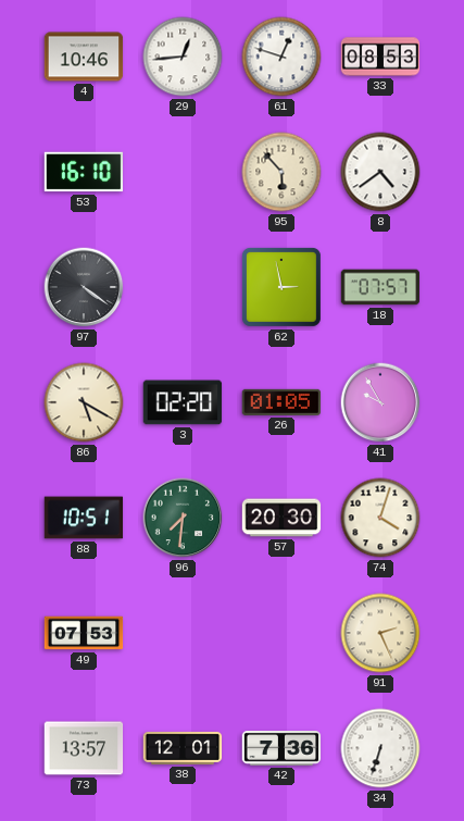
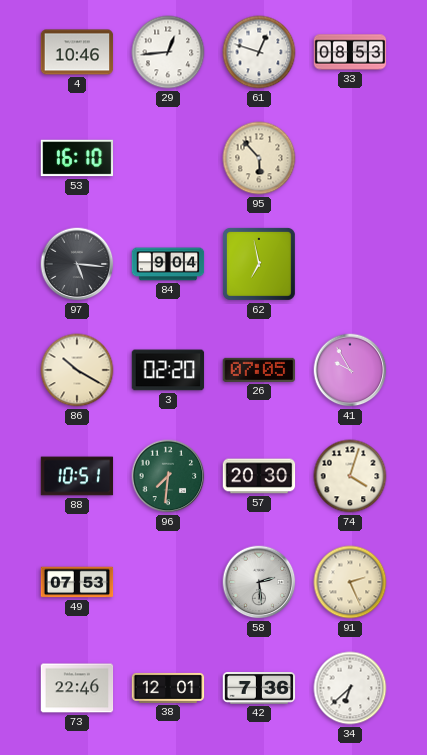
8: 4:39 -> none (380, 172)
97: 4:21 -> 5:16 (77, 264)
84: none -> 9:04 (168, 264)
62: 2:58 -> 6:58 (259, 264)
18: 07:57 -> none (380, 287)
86: 5:20 -> 10:20 (77, 370)
26: 01:05 -> 07:05 (259, 370)
58: none -> 2:29 (259, 582)
73: 13:57 -> 22:46 (77, 688)
34: 6:33 -> 6:38 (350, 688)
